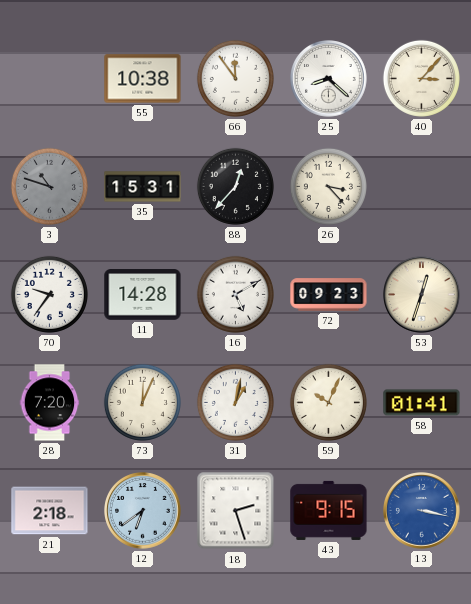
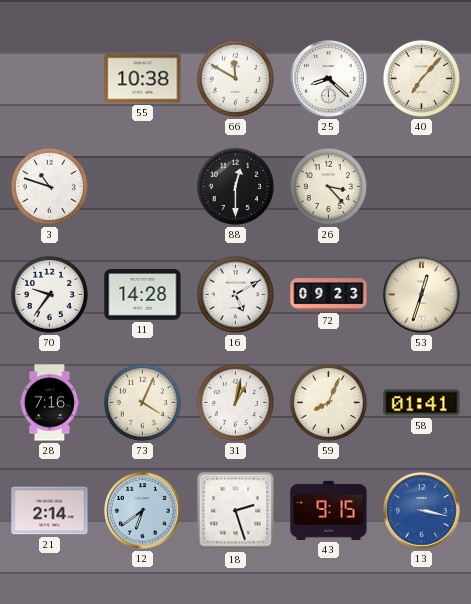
66: 11:54 -> 11:50 (235, 78)
40: 3:07 -> 7:07 (421, 78)
3 dial: grey -> white (49, 186)
35: 15:31 -> none (143, 187)
88: 12:37 -> 12:30 (235, 186)
28: 7:20 -> 7:16 (50, 403)
73: 12:04 -> 4:04 (142, 402)
59: 10:04 -> 8:04 (328, 402)
21: 2:18 -> 2:14 (50, 511)
